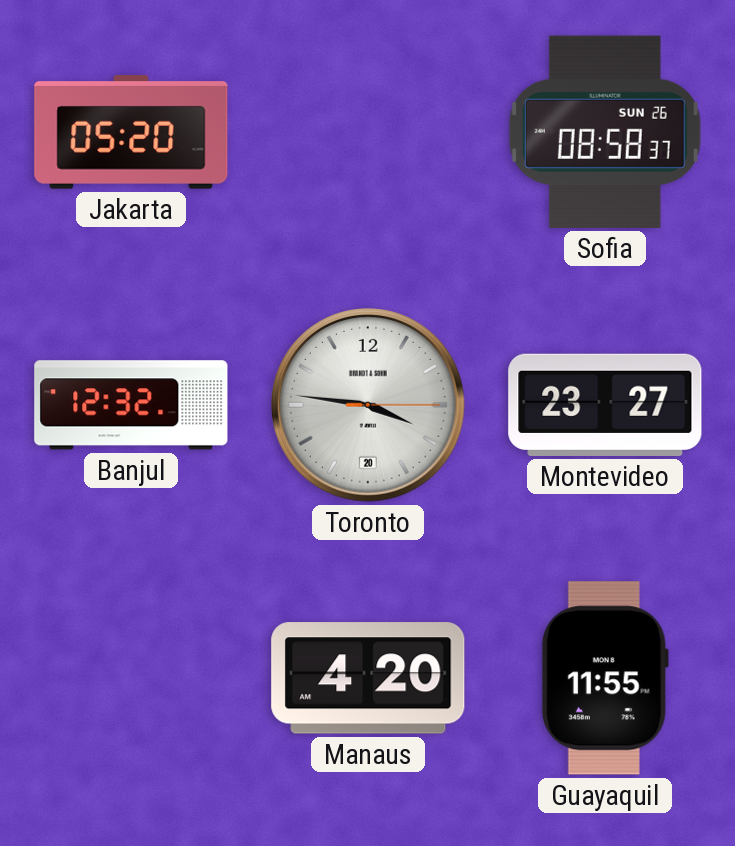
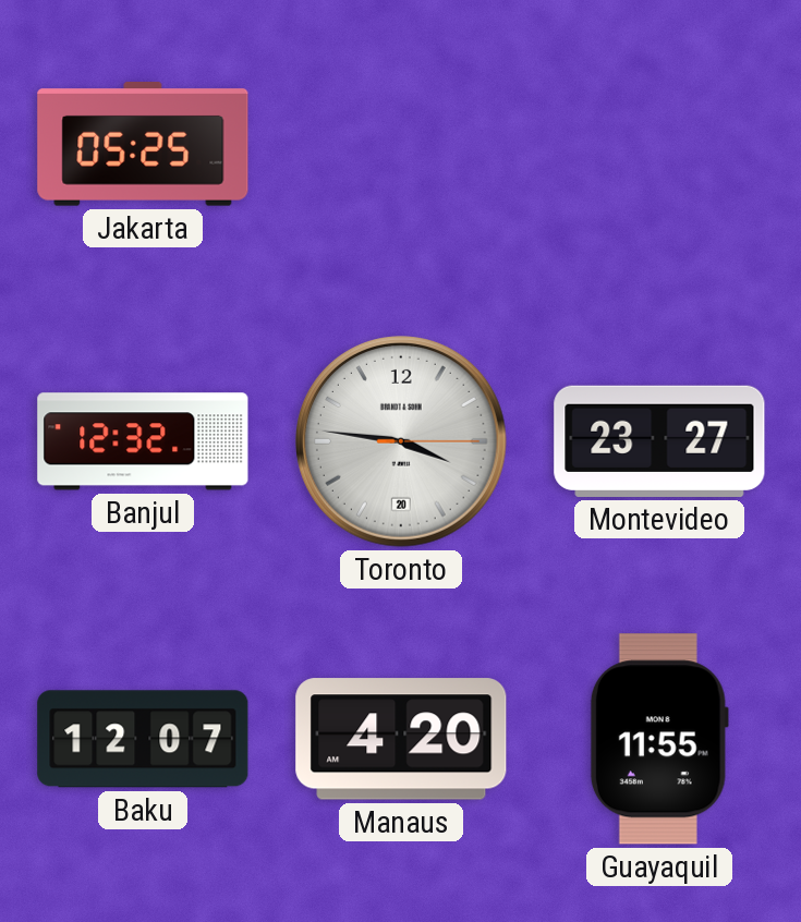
Jakarta: 05:20 -> 05:25 (143, 144)
Sofia: 08:58 -> none (605, 132)
Baku: none -> 12:07 (143, 739)
